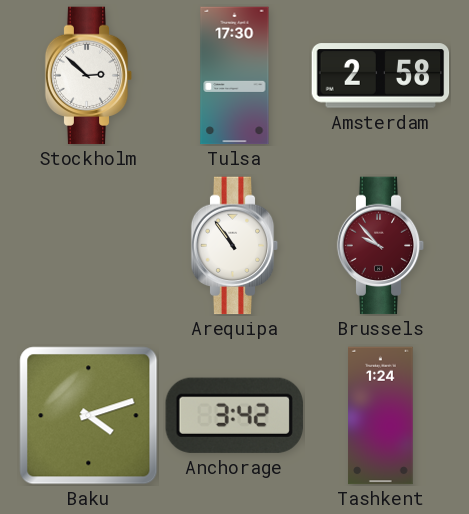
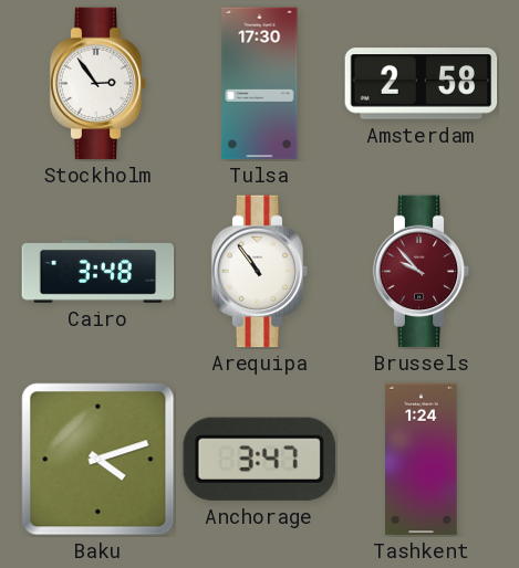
Stockholm: 2:52 -> 2:54 (98, 84)
Cairo: none -> 3:48 (98, 271)
Anchorage: 3:42 -> 3:47 (259, 459)
